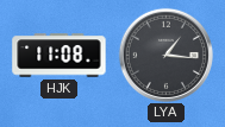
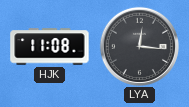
LYA: 1:16 -> 12:16 (139, 46)
